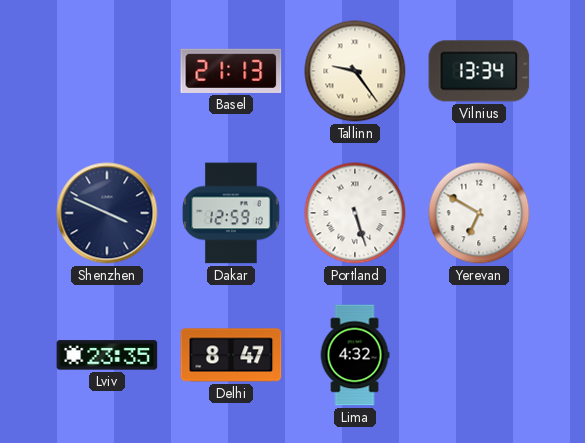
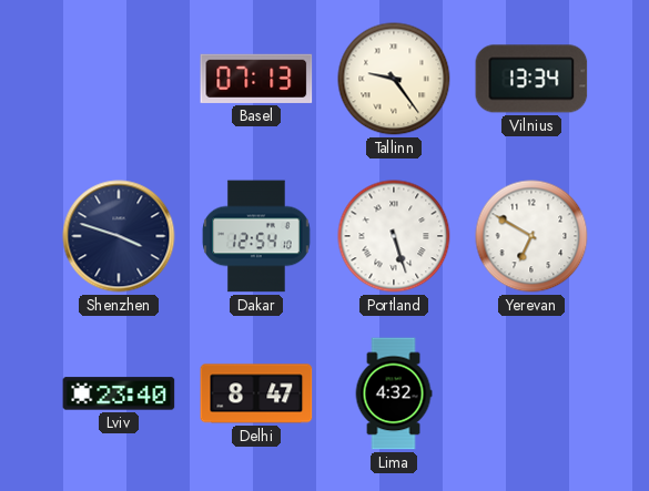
Basel: 21:13 -> 07:13 (256, 79)
Shenzhen: 3:49 -> 3:48 (119, 236)
Dakar: 12:59 -> 12:54 (256, 236)
Lviv: 23:35 -> 23:40 (119, 393)
